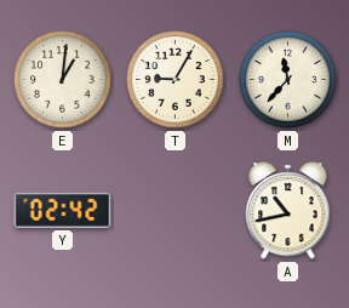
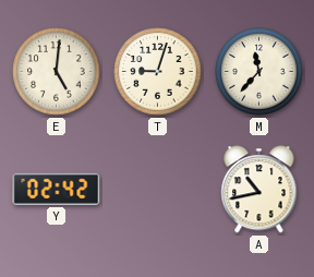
E: 1:01 -> 5:01 (57, 72)
T: 9:05 -> 9:03 (158, 72)
